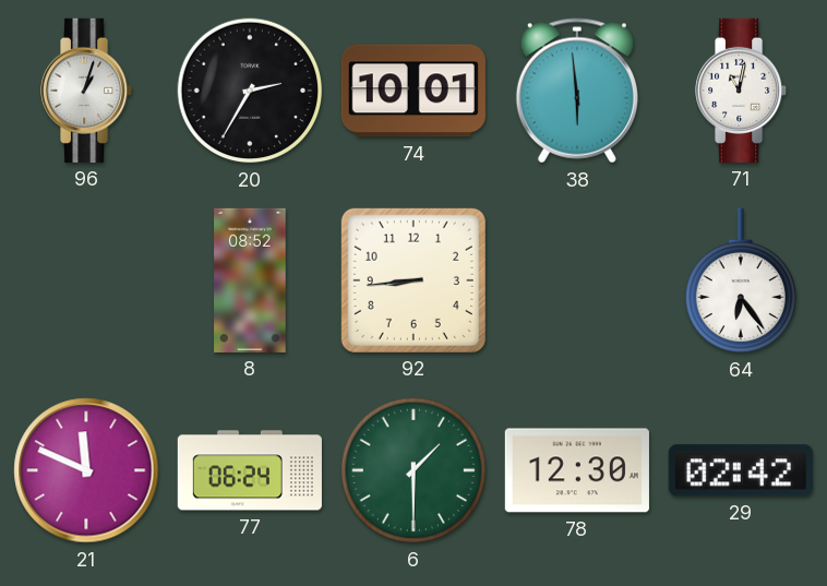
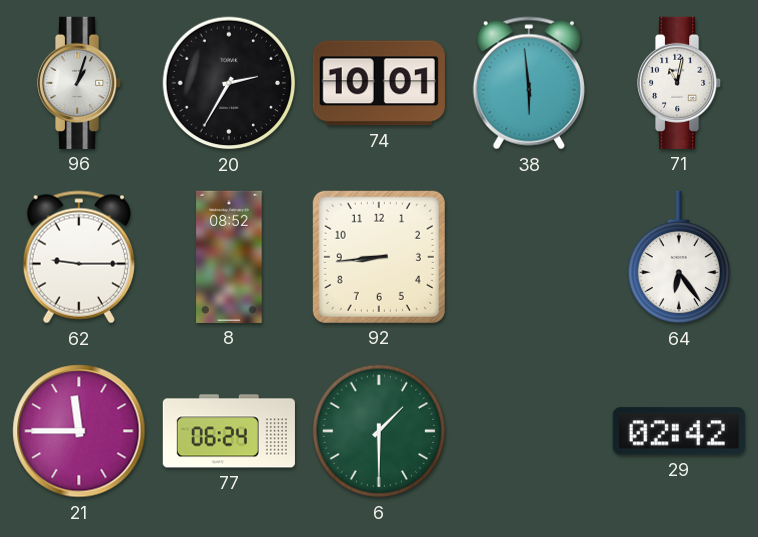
62: none -> 9:15 (79, 257)
21: 11:49 -> 11:45 (79, 431)
78: 12:30 -> none (577, 470)
